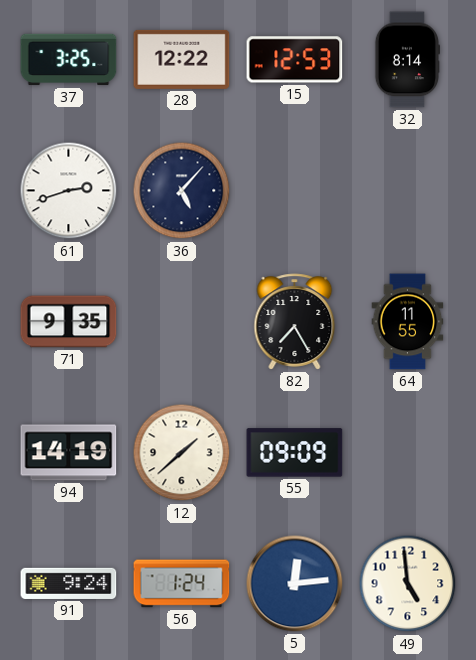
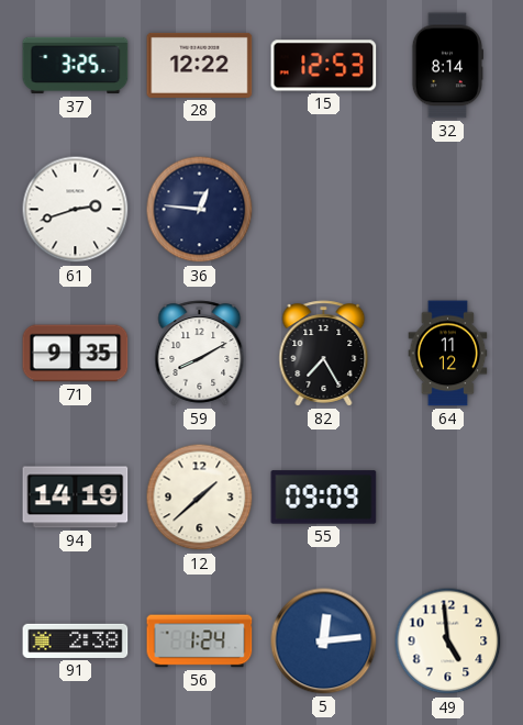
36: 5:07 -> 12:46 (200, 210)
59: none -> 8:10 (200, 354)
64: 11:55 -> 11:12 (448, 354)
91: 9:24 -> 2:38 (76, 640)
